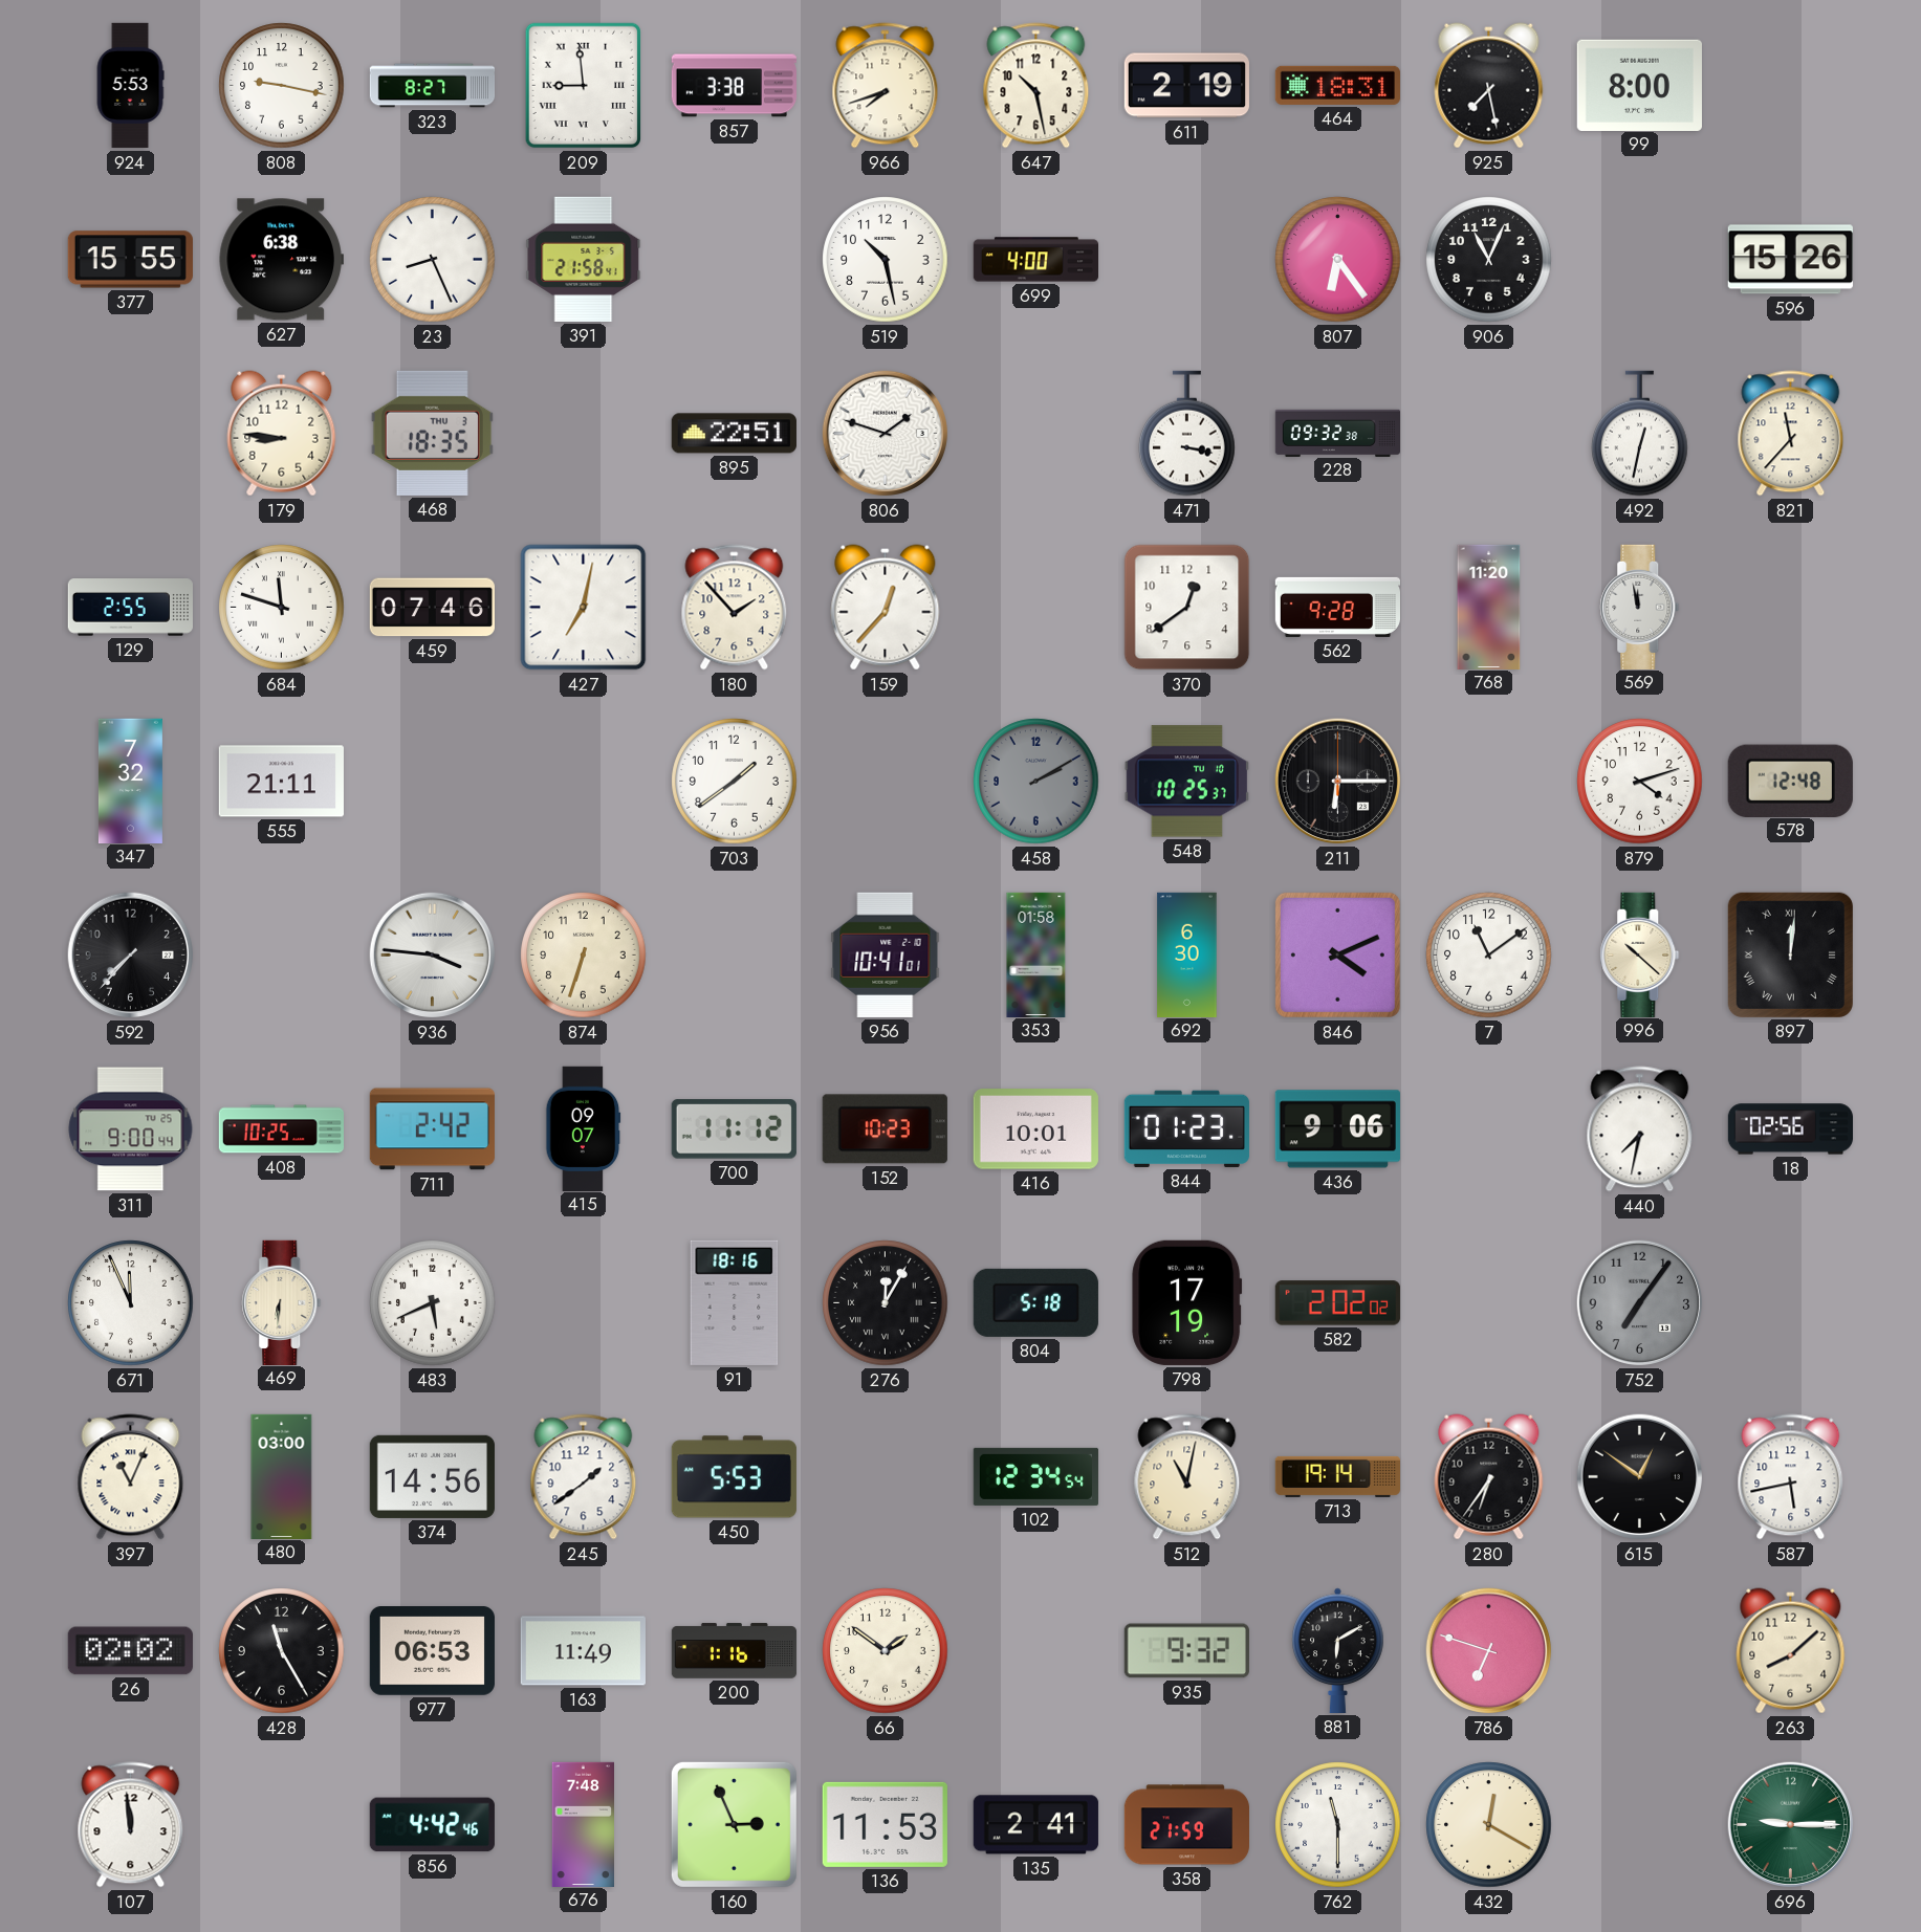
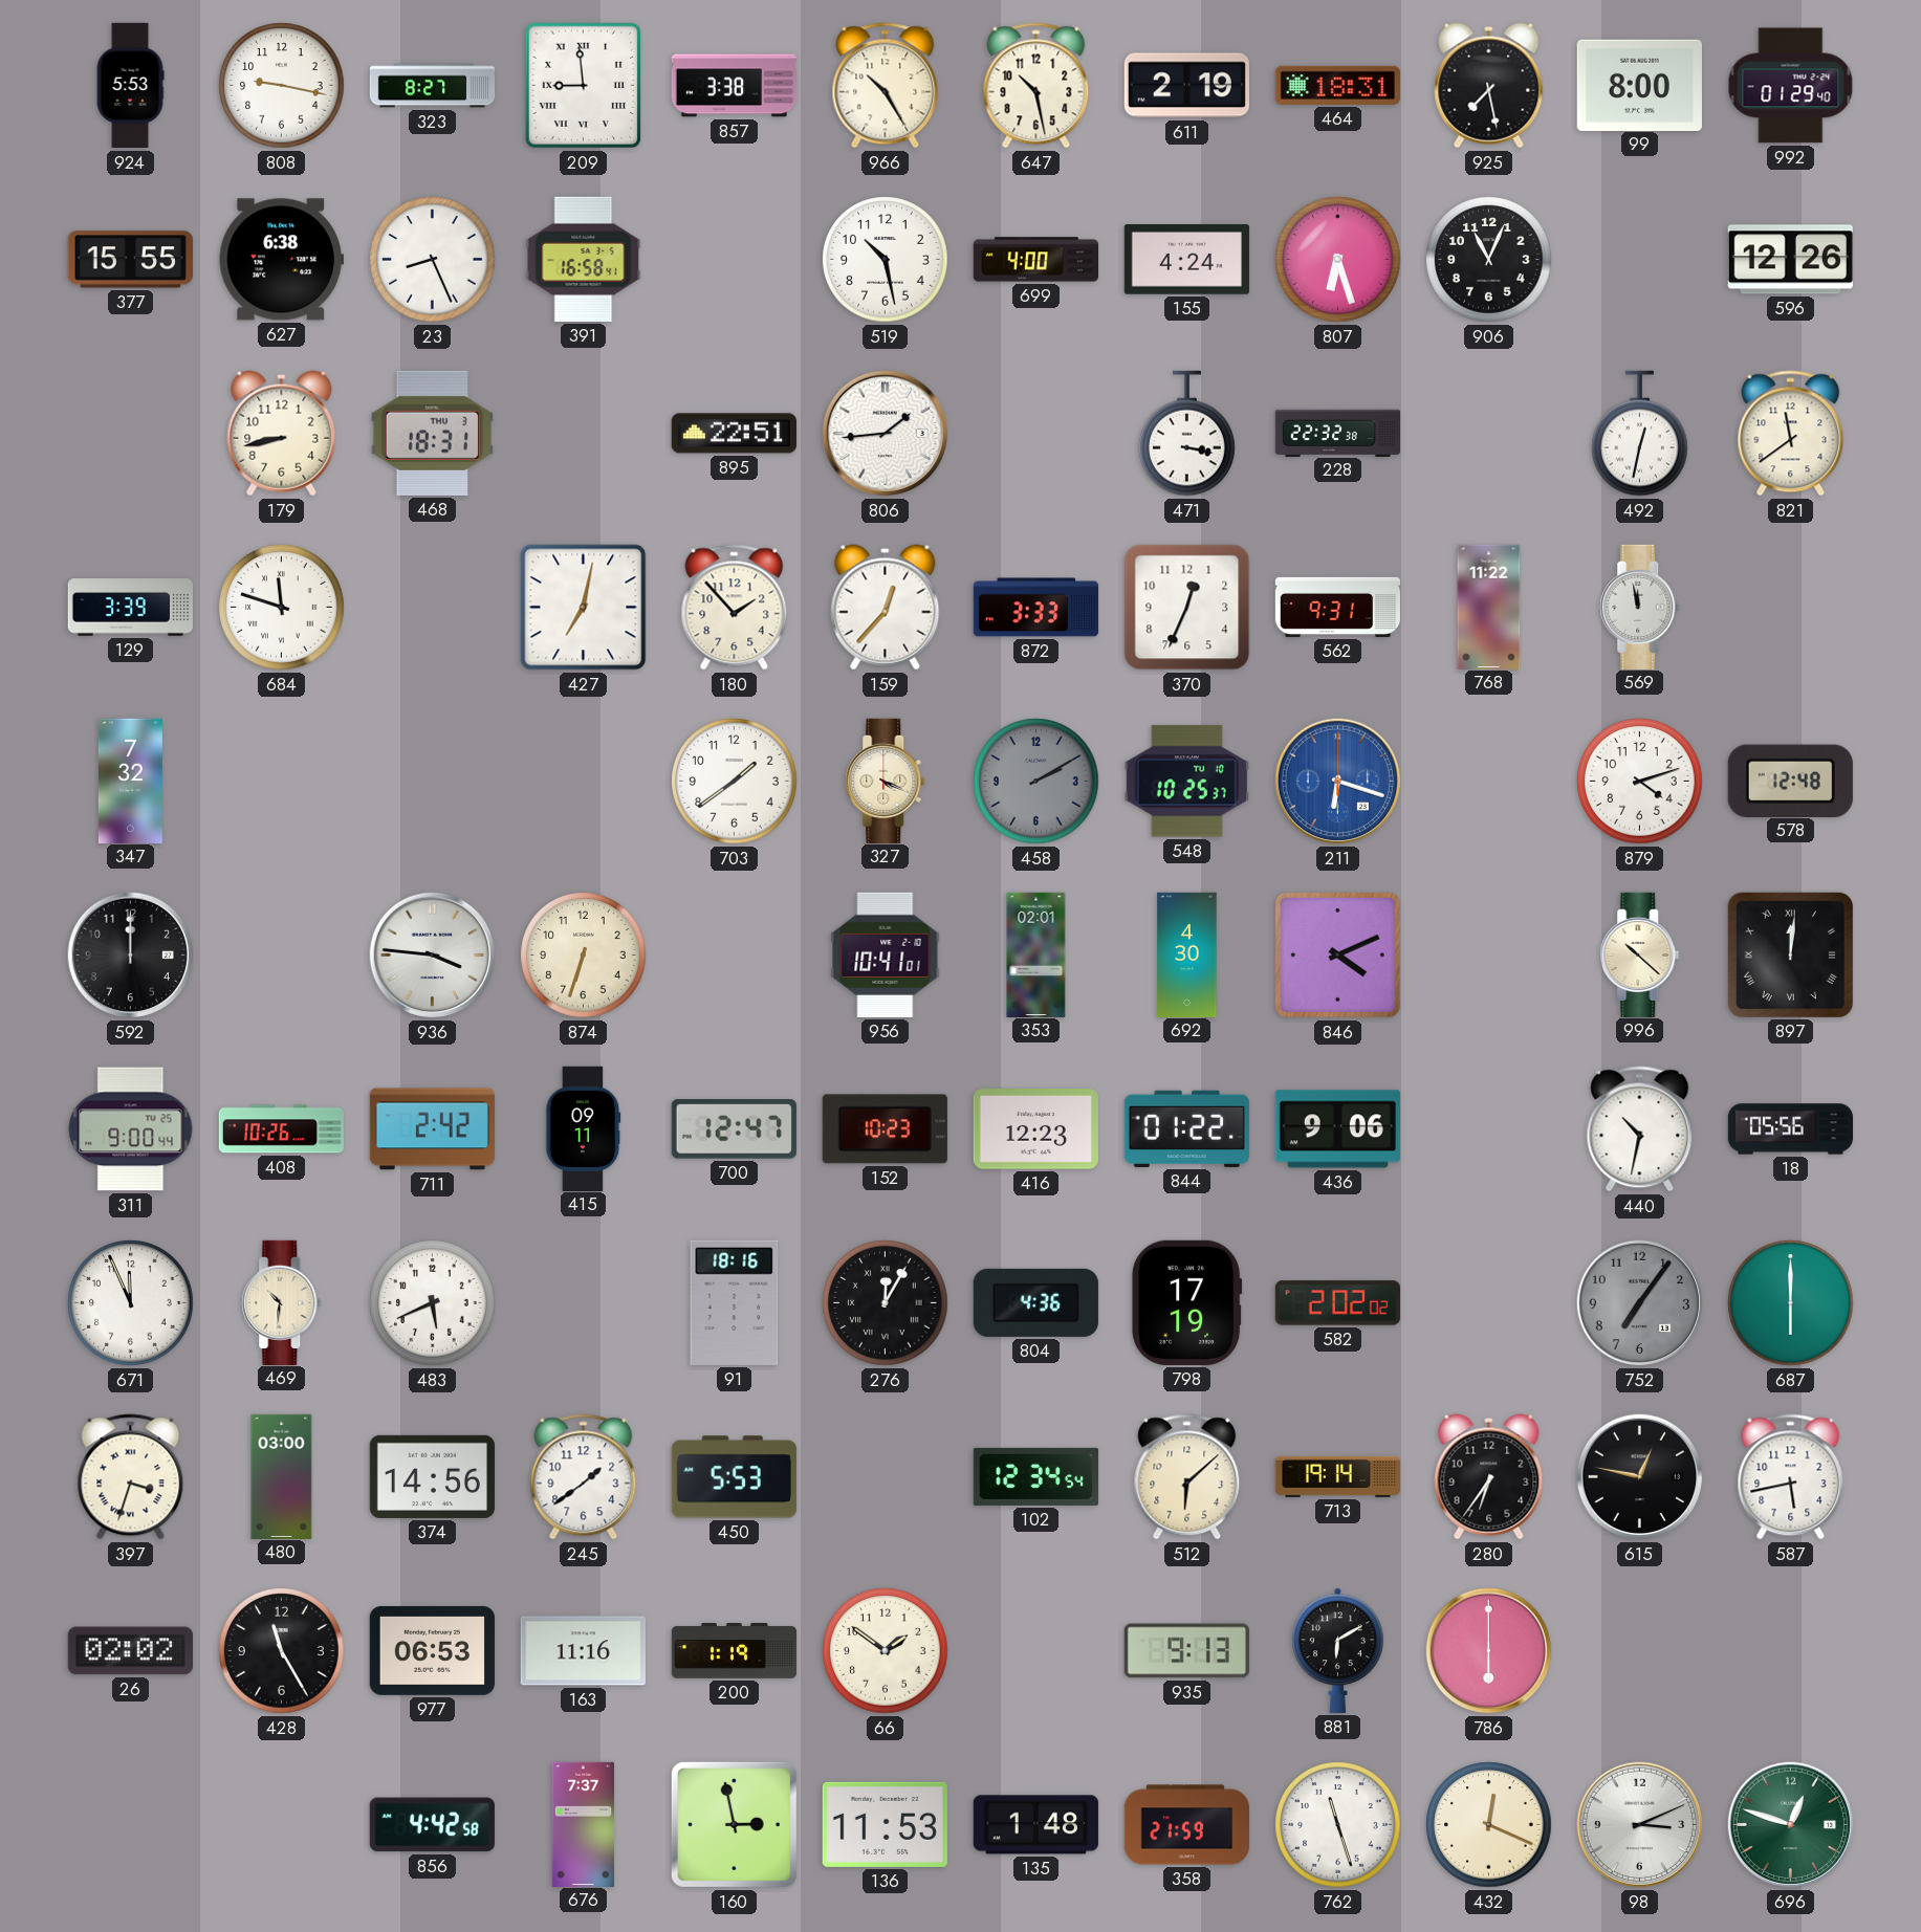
966: 7:42 -> 10:25 (886, 86)
992: none -> 01:29 (1791, 86)
391: 21:58 -> 16:58 (584, 259)
155: none -> 4:24 (1186, 260)
807: 6:24 -> 6:27 (1338, 260)
596: 15:26 -> 12:26 (1790, 260)
179: 8:46 -> 8:43 (282, 434)
468: 18:35 -> 18:31 (432, 433)
806: 1:48 -> 1:44 (886, 434)
228: 09:32 -> 22:32 (1337, 433)
821: 11:37 -> 11:39 (1791, 434)
129: 2:55 -> 3:39 (130, 608)
459: 07:46 -> none (432, 608)
872: none -> 3:33 (1035, 608)
370: 12:39 -> 12:34 (1187, 608)
562: 9:28 -> 9:31 (1337, 607)
768: 11:20 -> 11:22 (1489, 607)
555: 21:11 -> none (281, 782)
327: none -> 4:19 (886, 781)
211: 6:15 -> 6:18 (1338, 782)
211 dial: black -> blue (1338, 782)
592: 7:37 -> 12:00 (131, 956)
353: 01:58 -> 02:01 (1036, 954)
692: 6:30 -> 4:30 (1187, 954)
7: 11:09 -> none (1489, 956)
408: 10:25 -> 10:26 (281, 1129)
415: 09:07 -> 09:11 (584, 1128)
700: 11:12 -> 12:47 (734, 1129)
416: 10:01 -> 12:23 (1035, 1129)
844: 01:23 -> 01:22 (1186, 1128)
440: 7:32 -> 10:32 (1640, 1129)
18: 02:56 -> 05:56 (1790, 1129)
469: 6:31 -> 10:31 (282, 1302)
804: 5:18 -> 4:36 (1035, 1302)
687: none -> 6:00 (1791, 1303)
397: 11:04 -> 3:33 (131, 1477)
512: 11:02 -> 6:08 (1187, 1477)
615: 12:51 -> 12:47 (1640, 1477)
163: 11:49 -> 11:16 (583, 1651)
200: 1:16 -> 1:19 (735, 1651)
935: 9:32 -> 9:13 (1186, 1651)
786: 6:48 -> 6:00 (1489, 1651)
263: 8:08 -> none (1791, 1651)
107: 11:59 -> none (131, 1825)
856: 4:42:46 -> 4:42:58 (432, 1825)
676: 7:48 -> 7:37 (583, 1824)
160: 2:56 -> 2:58 (734, 1824)
135: 2:41 -> 1:48 (1035, 1825)
762: 11:30 -> 11:27 (1338, 1825)
432: 12:20 -> 12:19 (1489, 1825)
98: none -> 3:11 (1640, 1825)
696: 9:15 -> 12:48 (1791, 1825)
